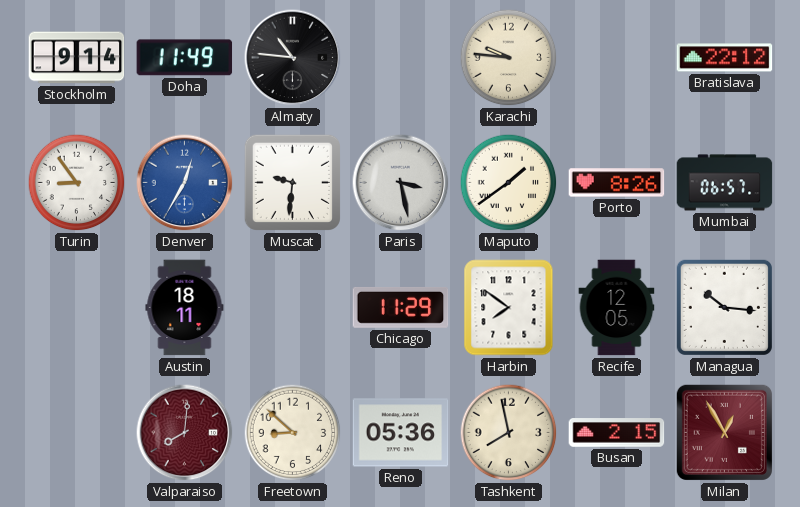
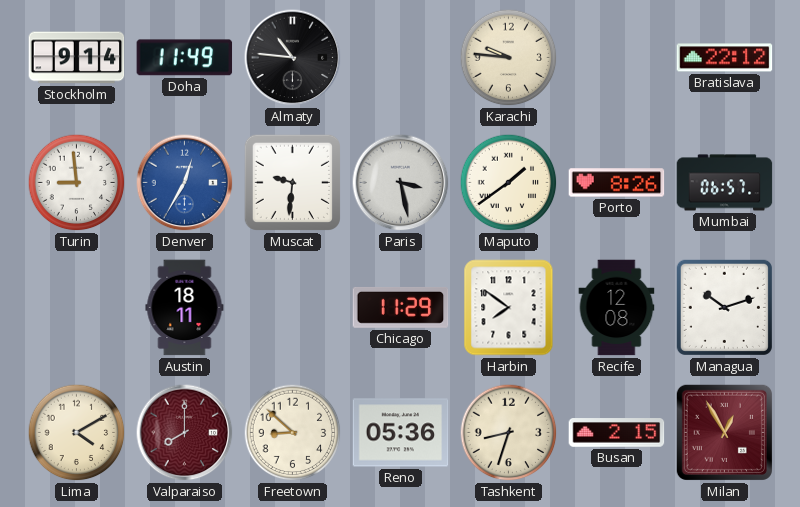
Turin: 8:54 -> 8:59 (77, 183)
Recife: 12:05 -> 12:08 (617, 308)
Managua: 10:16 -> 10:12 (724, 307)
Lima: none -> 4:10 (77, 433)
Valparaiso: 8:01 -> 8:00 (185, 433)
Tashkent: 7:58 -> 8:33 (509, 433)
